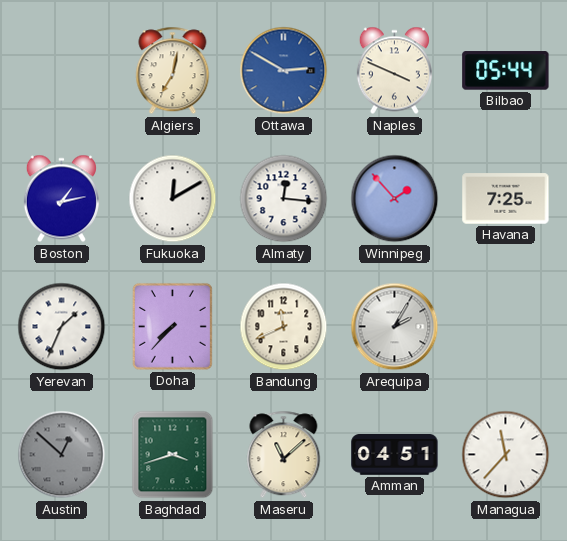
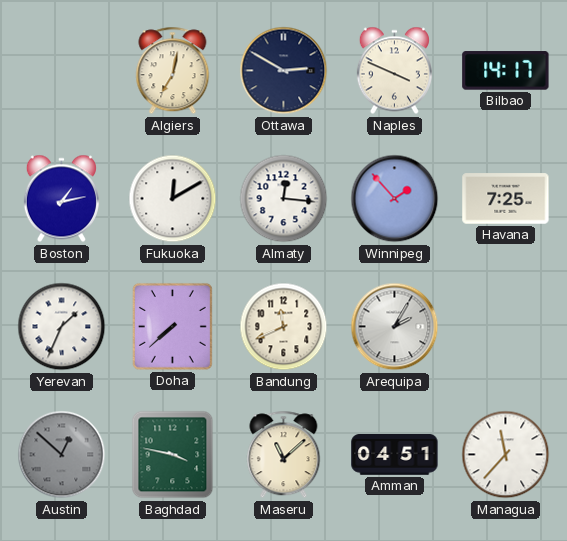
Ottawa dial: blue -> navy (284, 71)
Bilbao: 05:44 -> 14:17 (506, 71)
Doha: 7:37 -> 7:38 (172, 326)
Baghdad: 3:42 -> 3:47 (173, 455)
